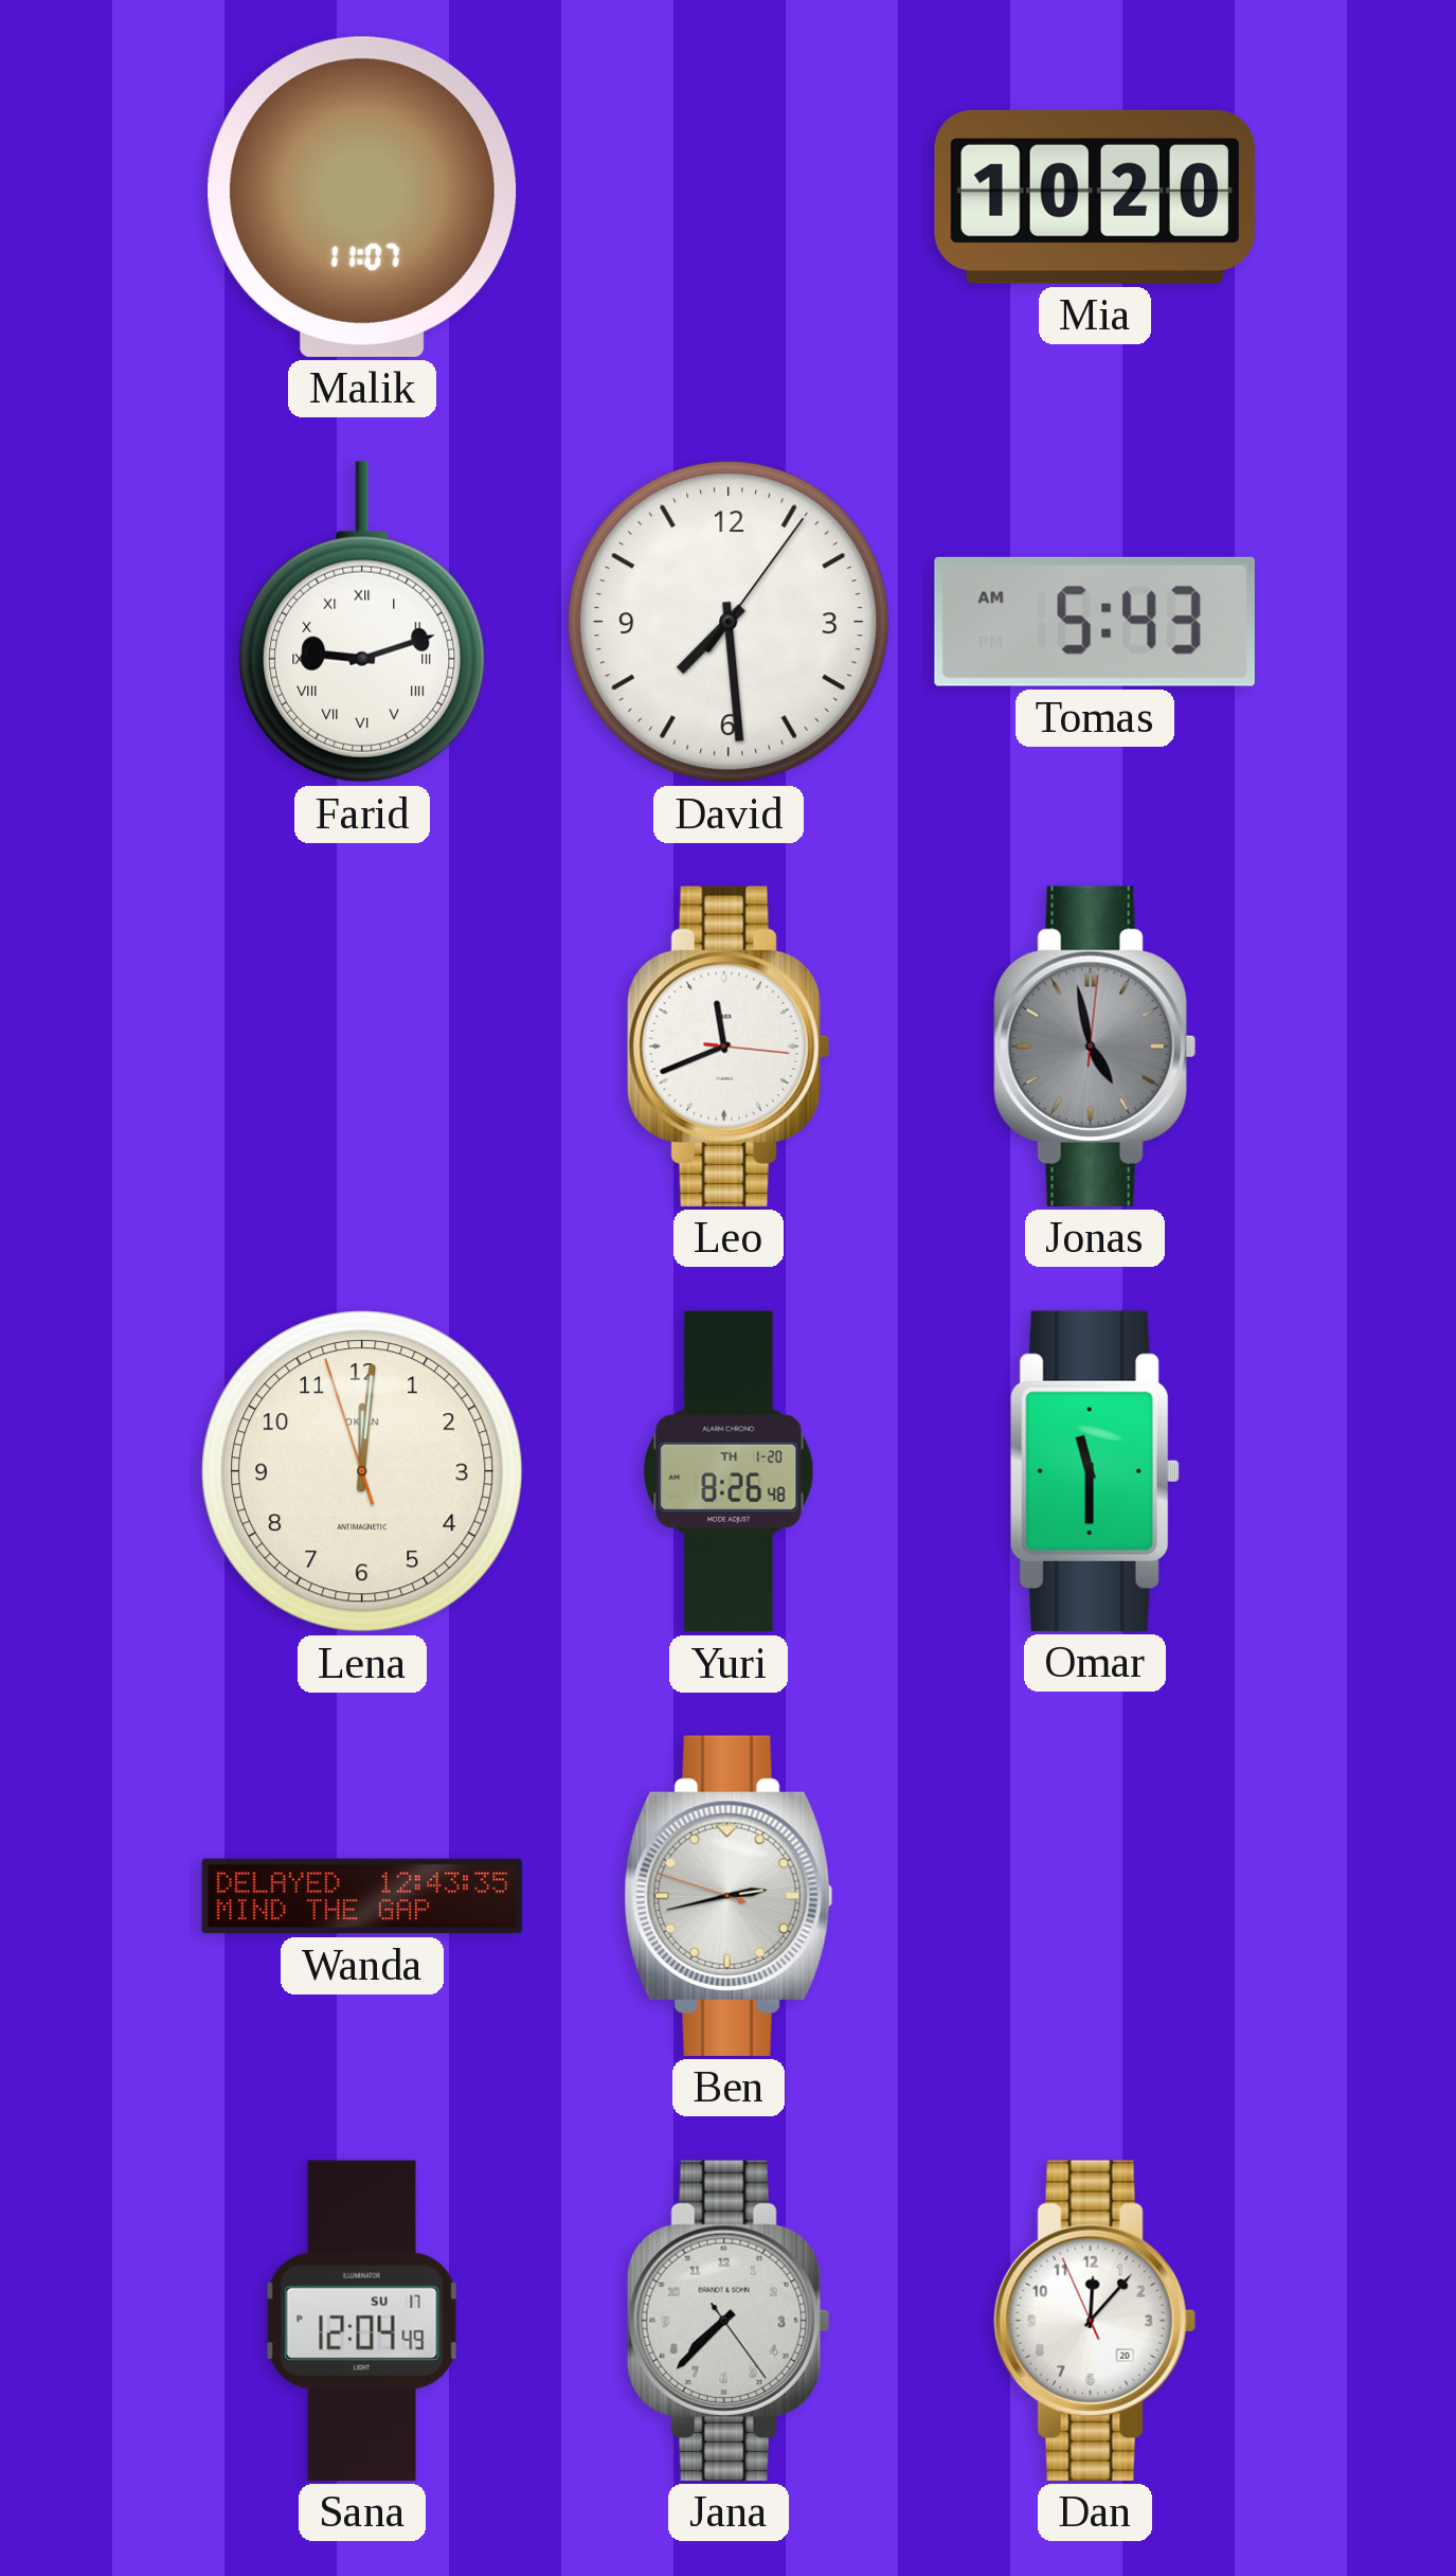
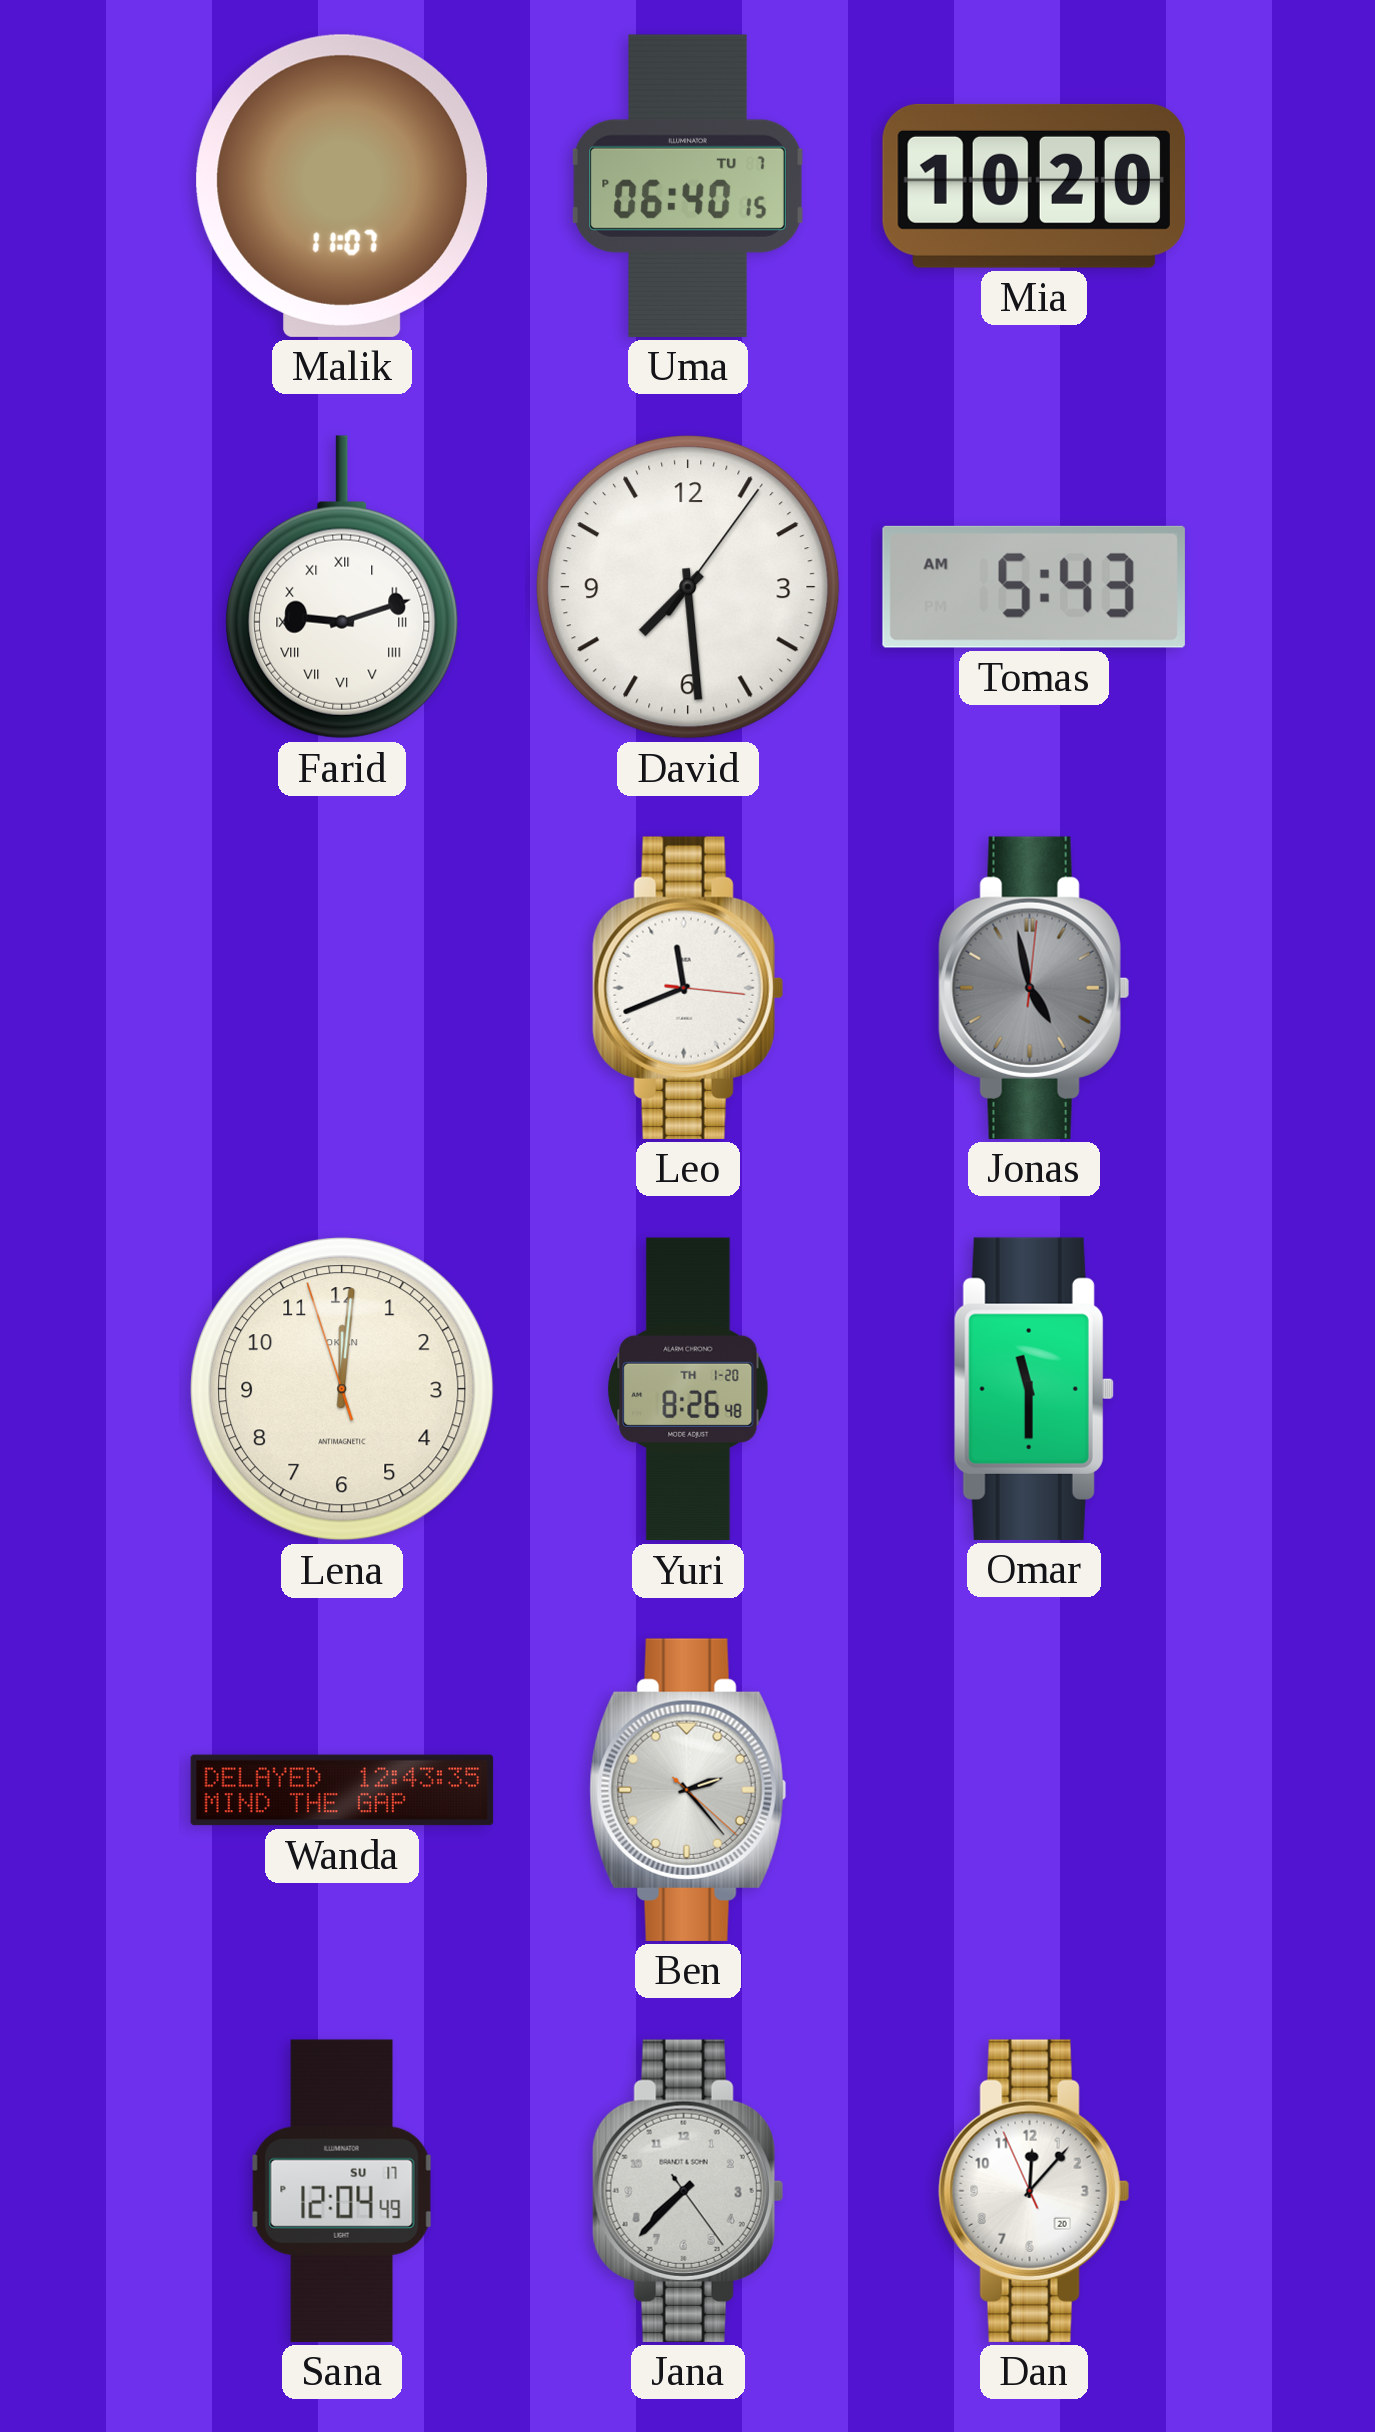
Uma: none -> 06:40 (688, 186)
Ben: 2:42 -> 2:23 (688, 1790)
